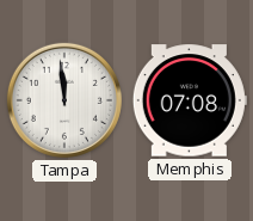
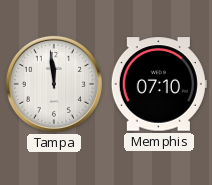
Memphis: 07:08 -> 07:10 (159, 84)
